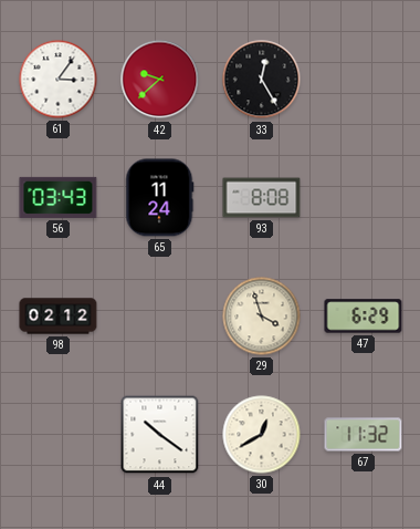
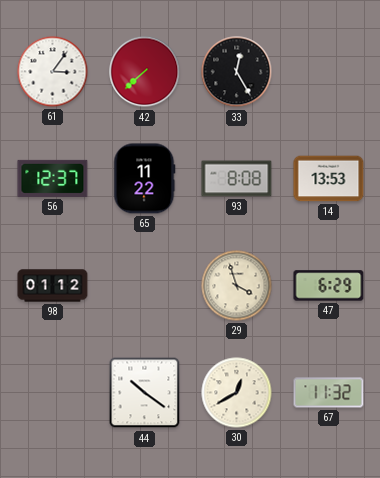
42: 9:38 -> 7:38 (145, 72)
56: 03:43 -> 12:37 (53, 178)
65: 11:24 -> 11:22 (145, 179)
14: none -> 13:53 (329, 179)
98: 02:12 -> 01:12 (53, 286)
